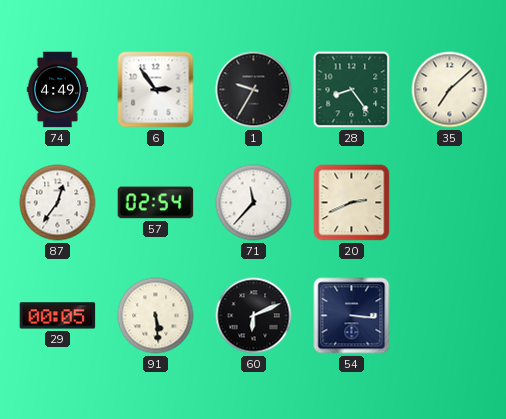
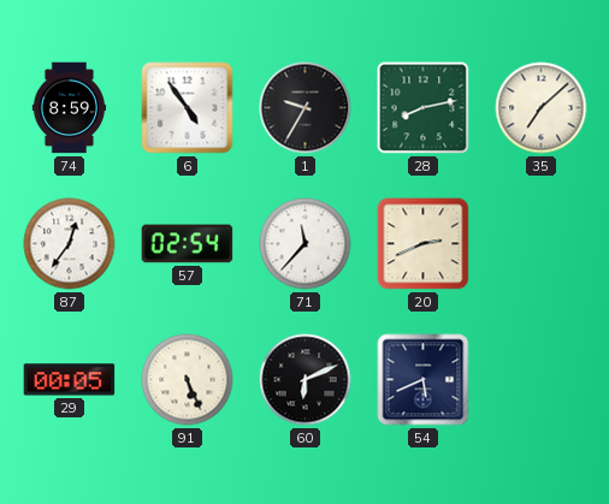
74: 4:49 -> 8:59 (70, 108)
6: 2:54 -> 4:54 (188, 108)
28: 8:24 -> 8:13 (424, 108)
91: 5:29 -> 5:26 (188, 380)
54: 3:16 -> 5:41 (424, 380)
